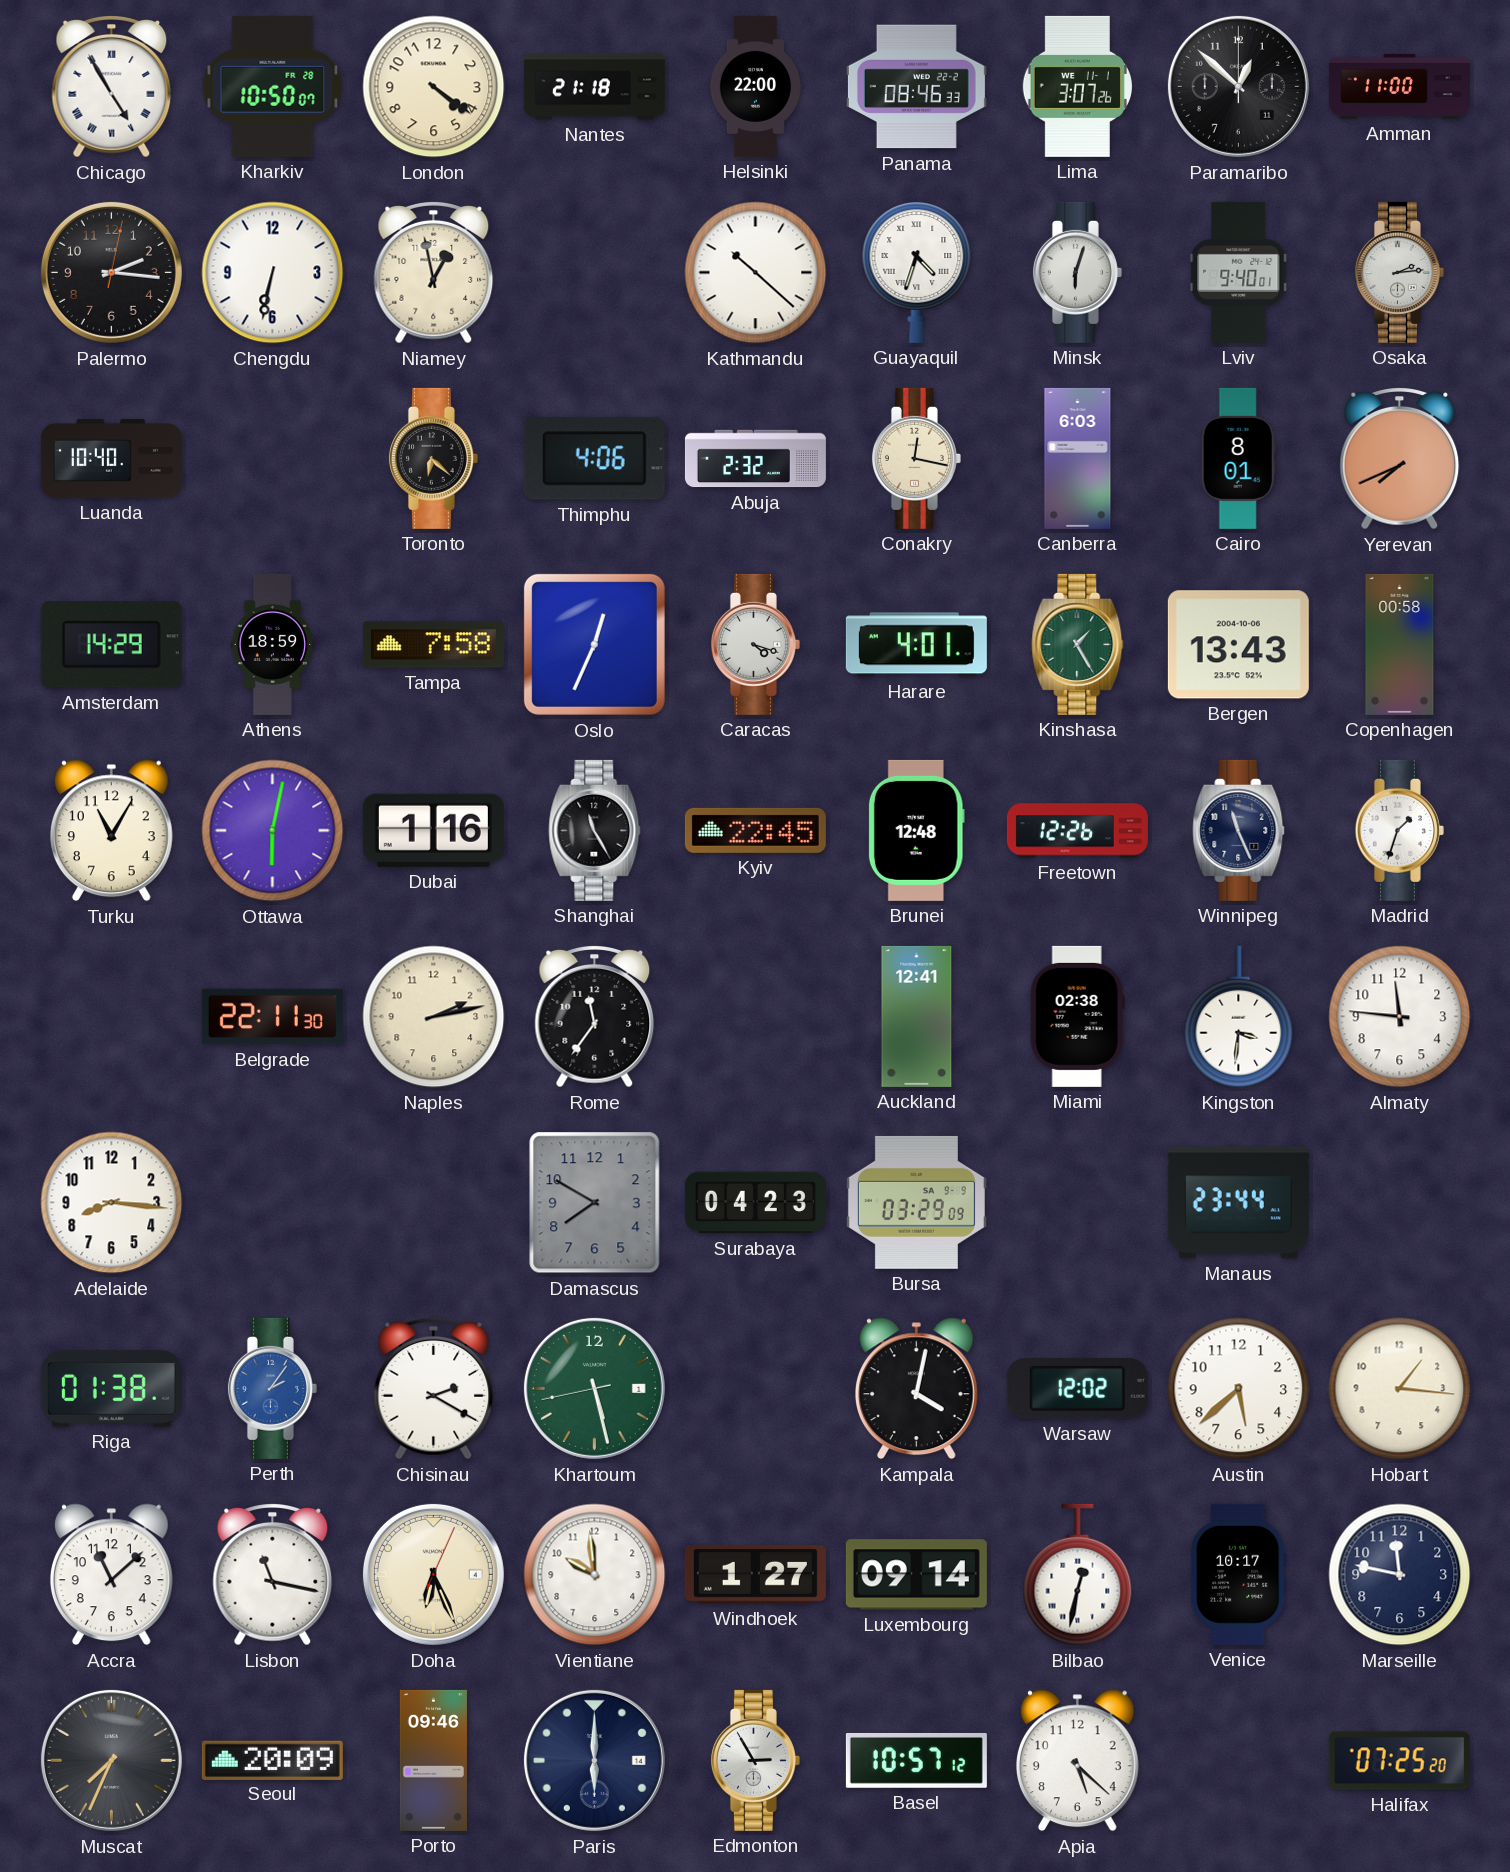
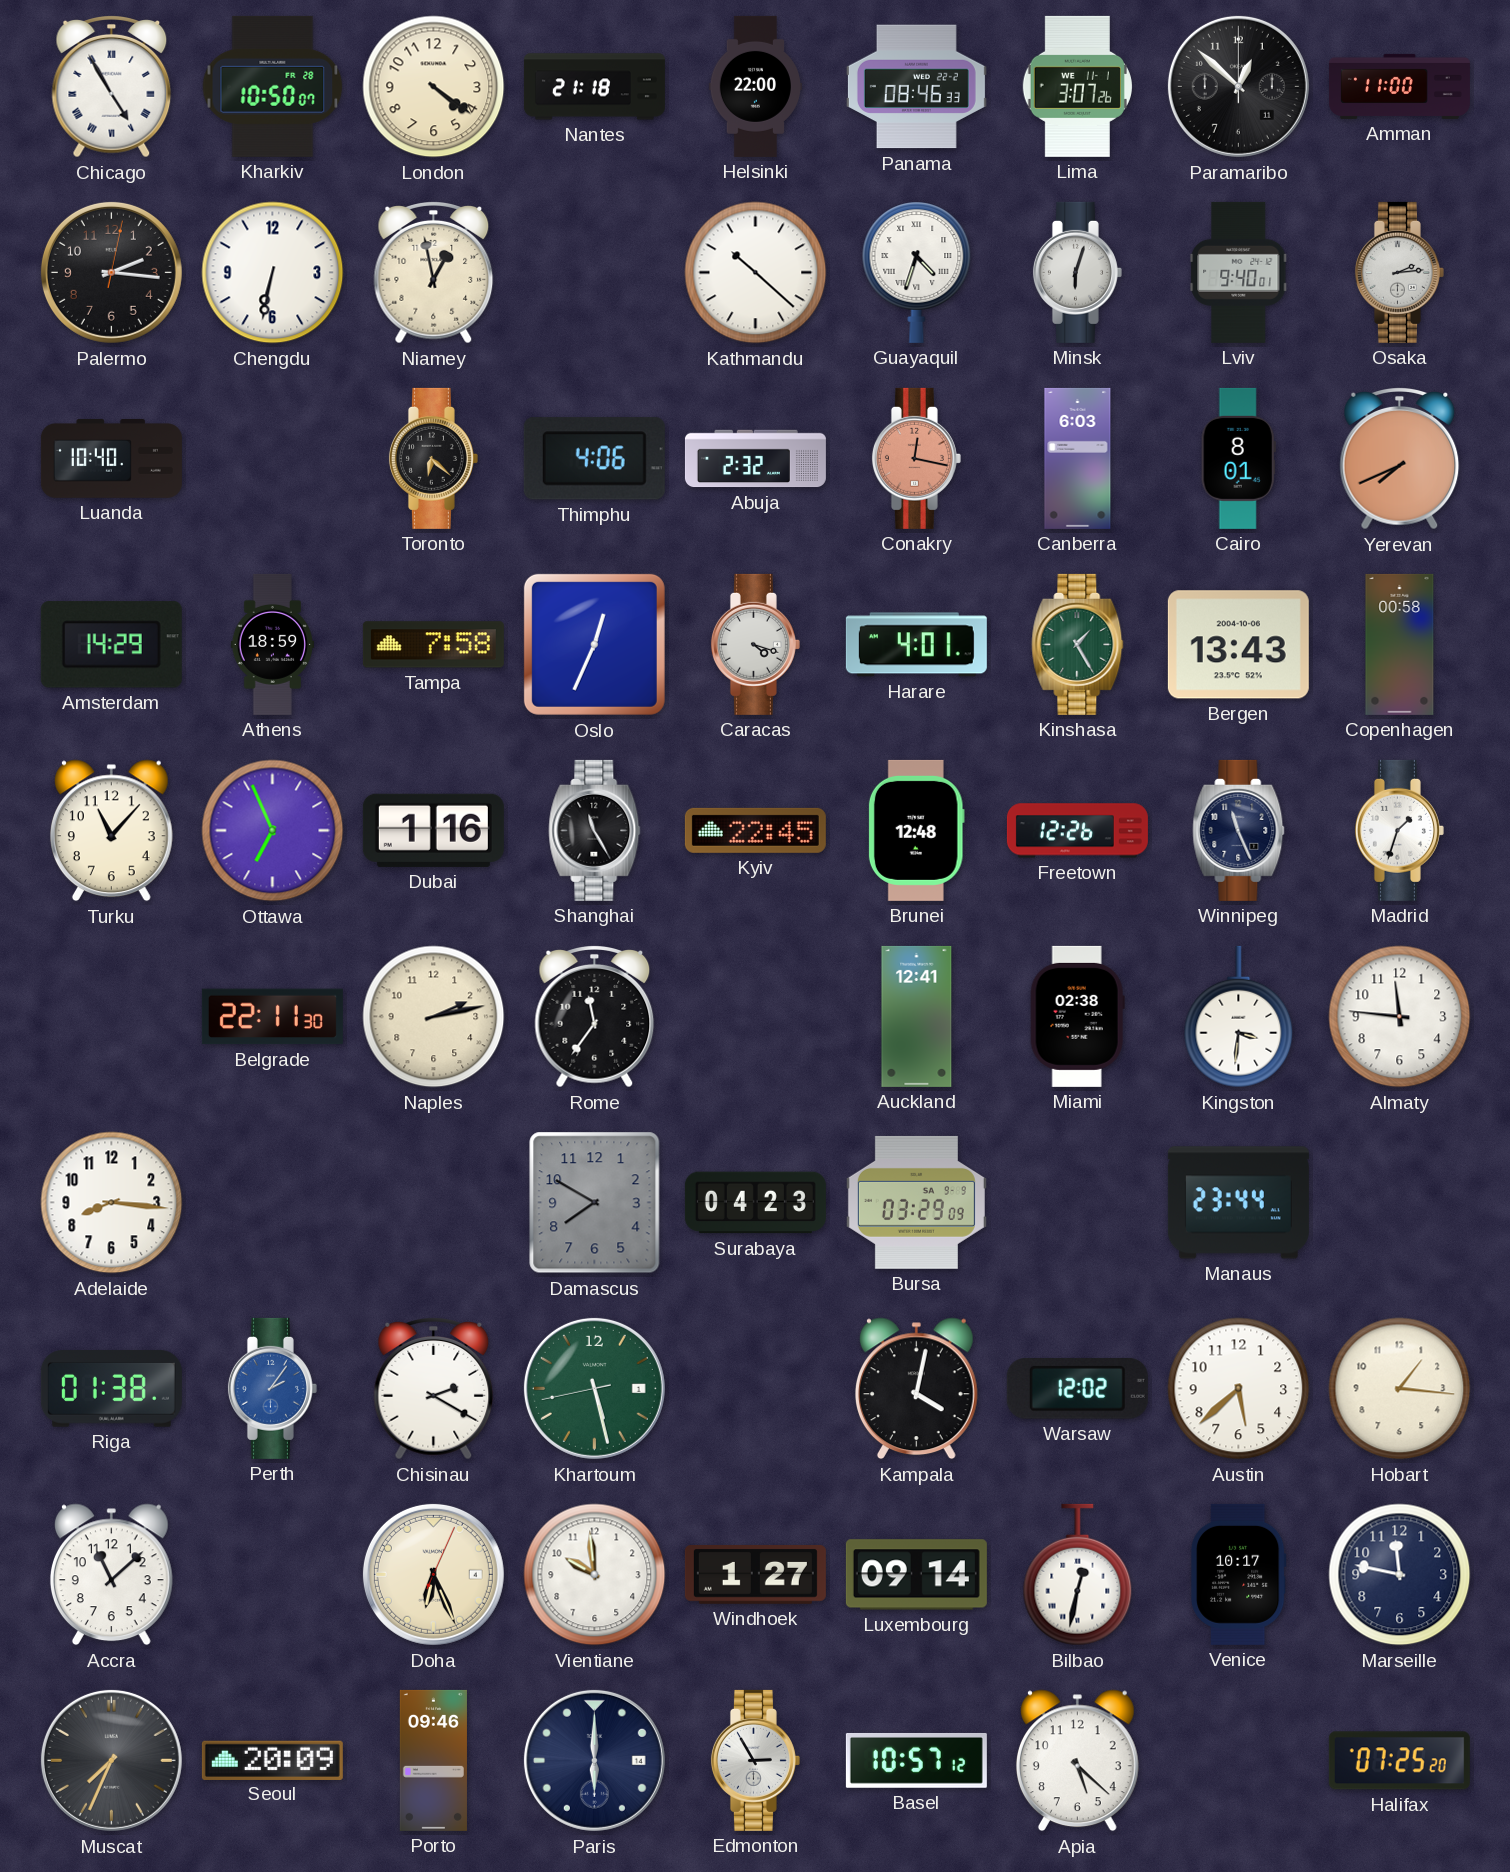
Conakry dial: cream -> salmon (916, 458)
Turku: 11:05 -> 11:07 (111, 831)
Ottawa: 6:02 -> 6:56 (273, 831)
Lisbon: 11:17 -> none (273, 1575)
